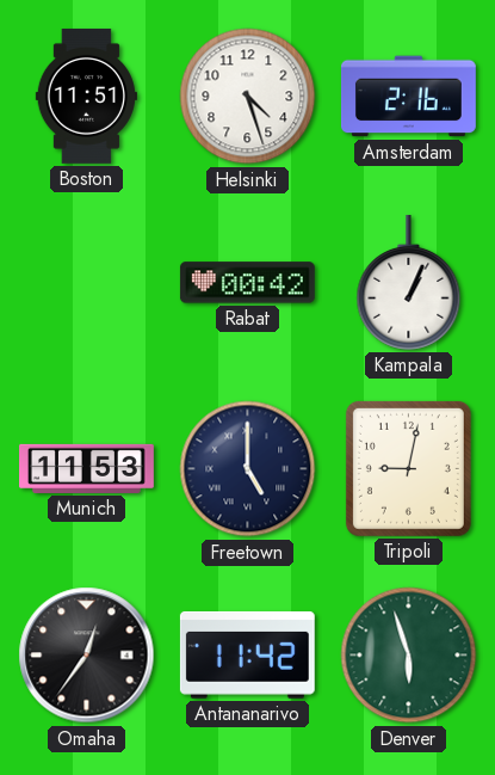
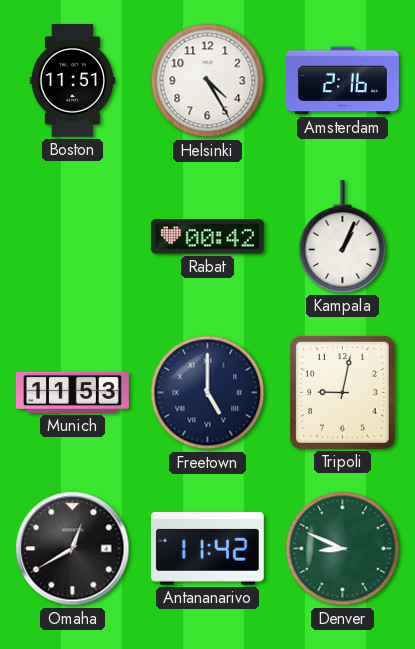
Helsinki: 4:27 -> 4:25 (208, 81)
Omaha: 12:36 -> 12:40 (73, 549)
Denver: 5:57 -> 8:49 (343, 549)
